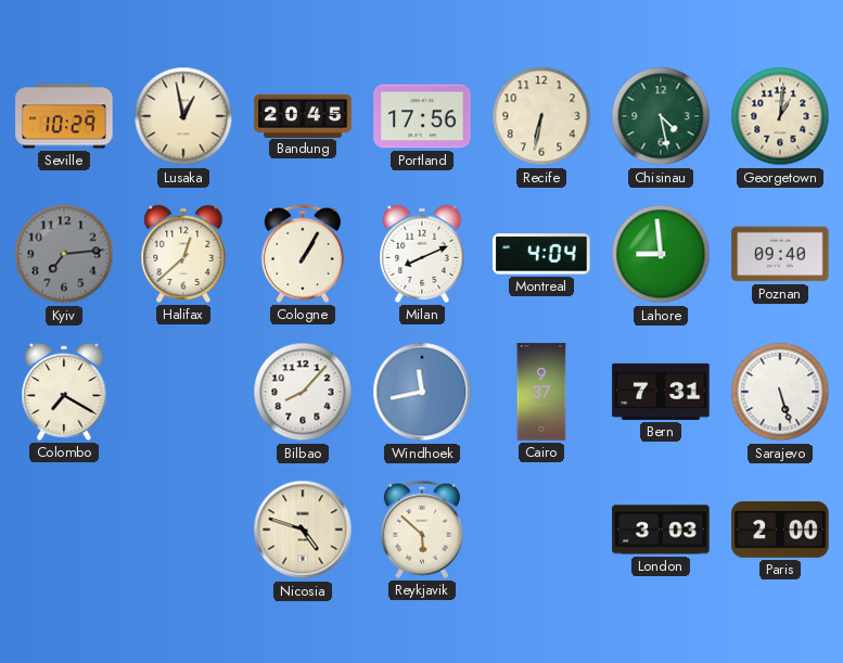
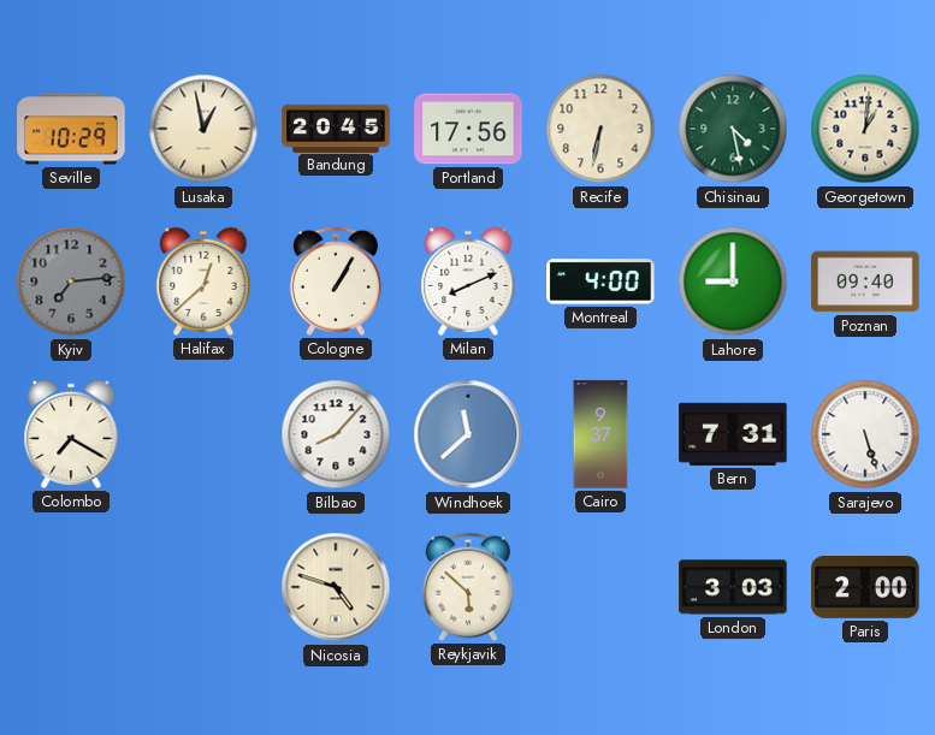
Montreal: 4:04 -> 4:00 (600, 281)
Lahore: 8:59 -> 9:00 (733, 281)
Windhoek: 11:43 -> 11:38 (468, 434)
